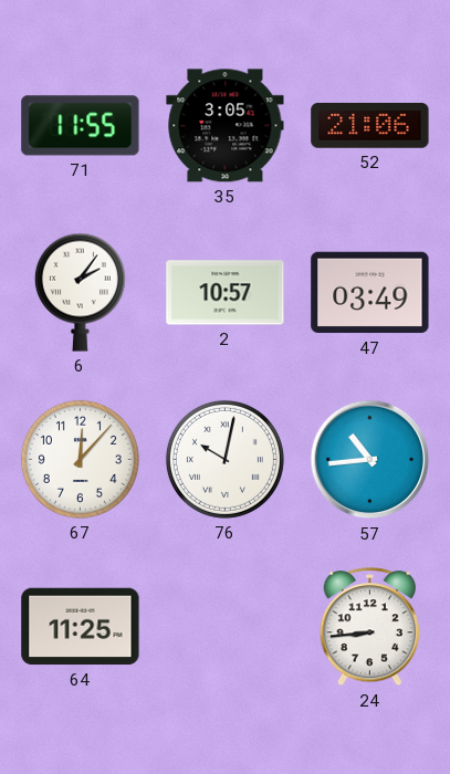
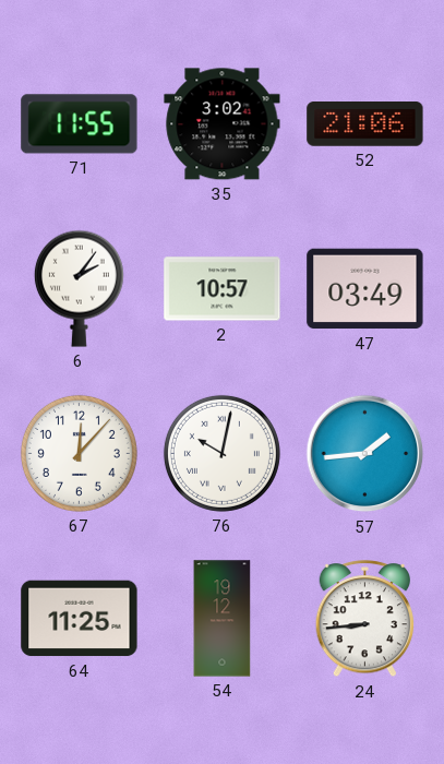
35: 3:05 -> 3:02 (223, 124)
57: 10:44 -> 1:44 (365, 454)
54: none -> 19:12 (223, 619)
